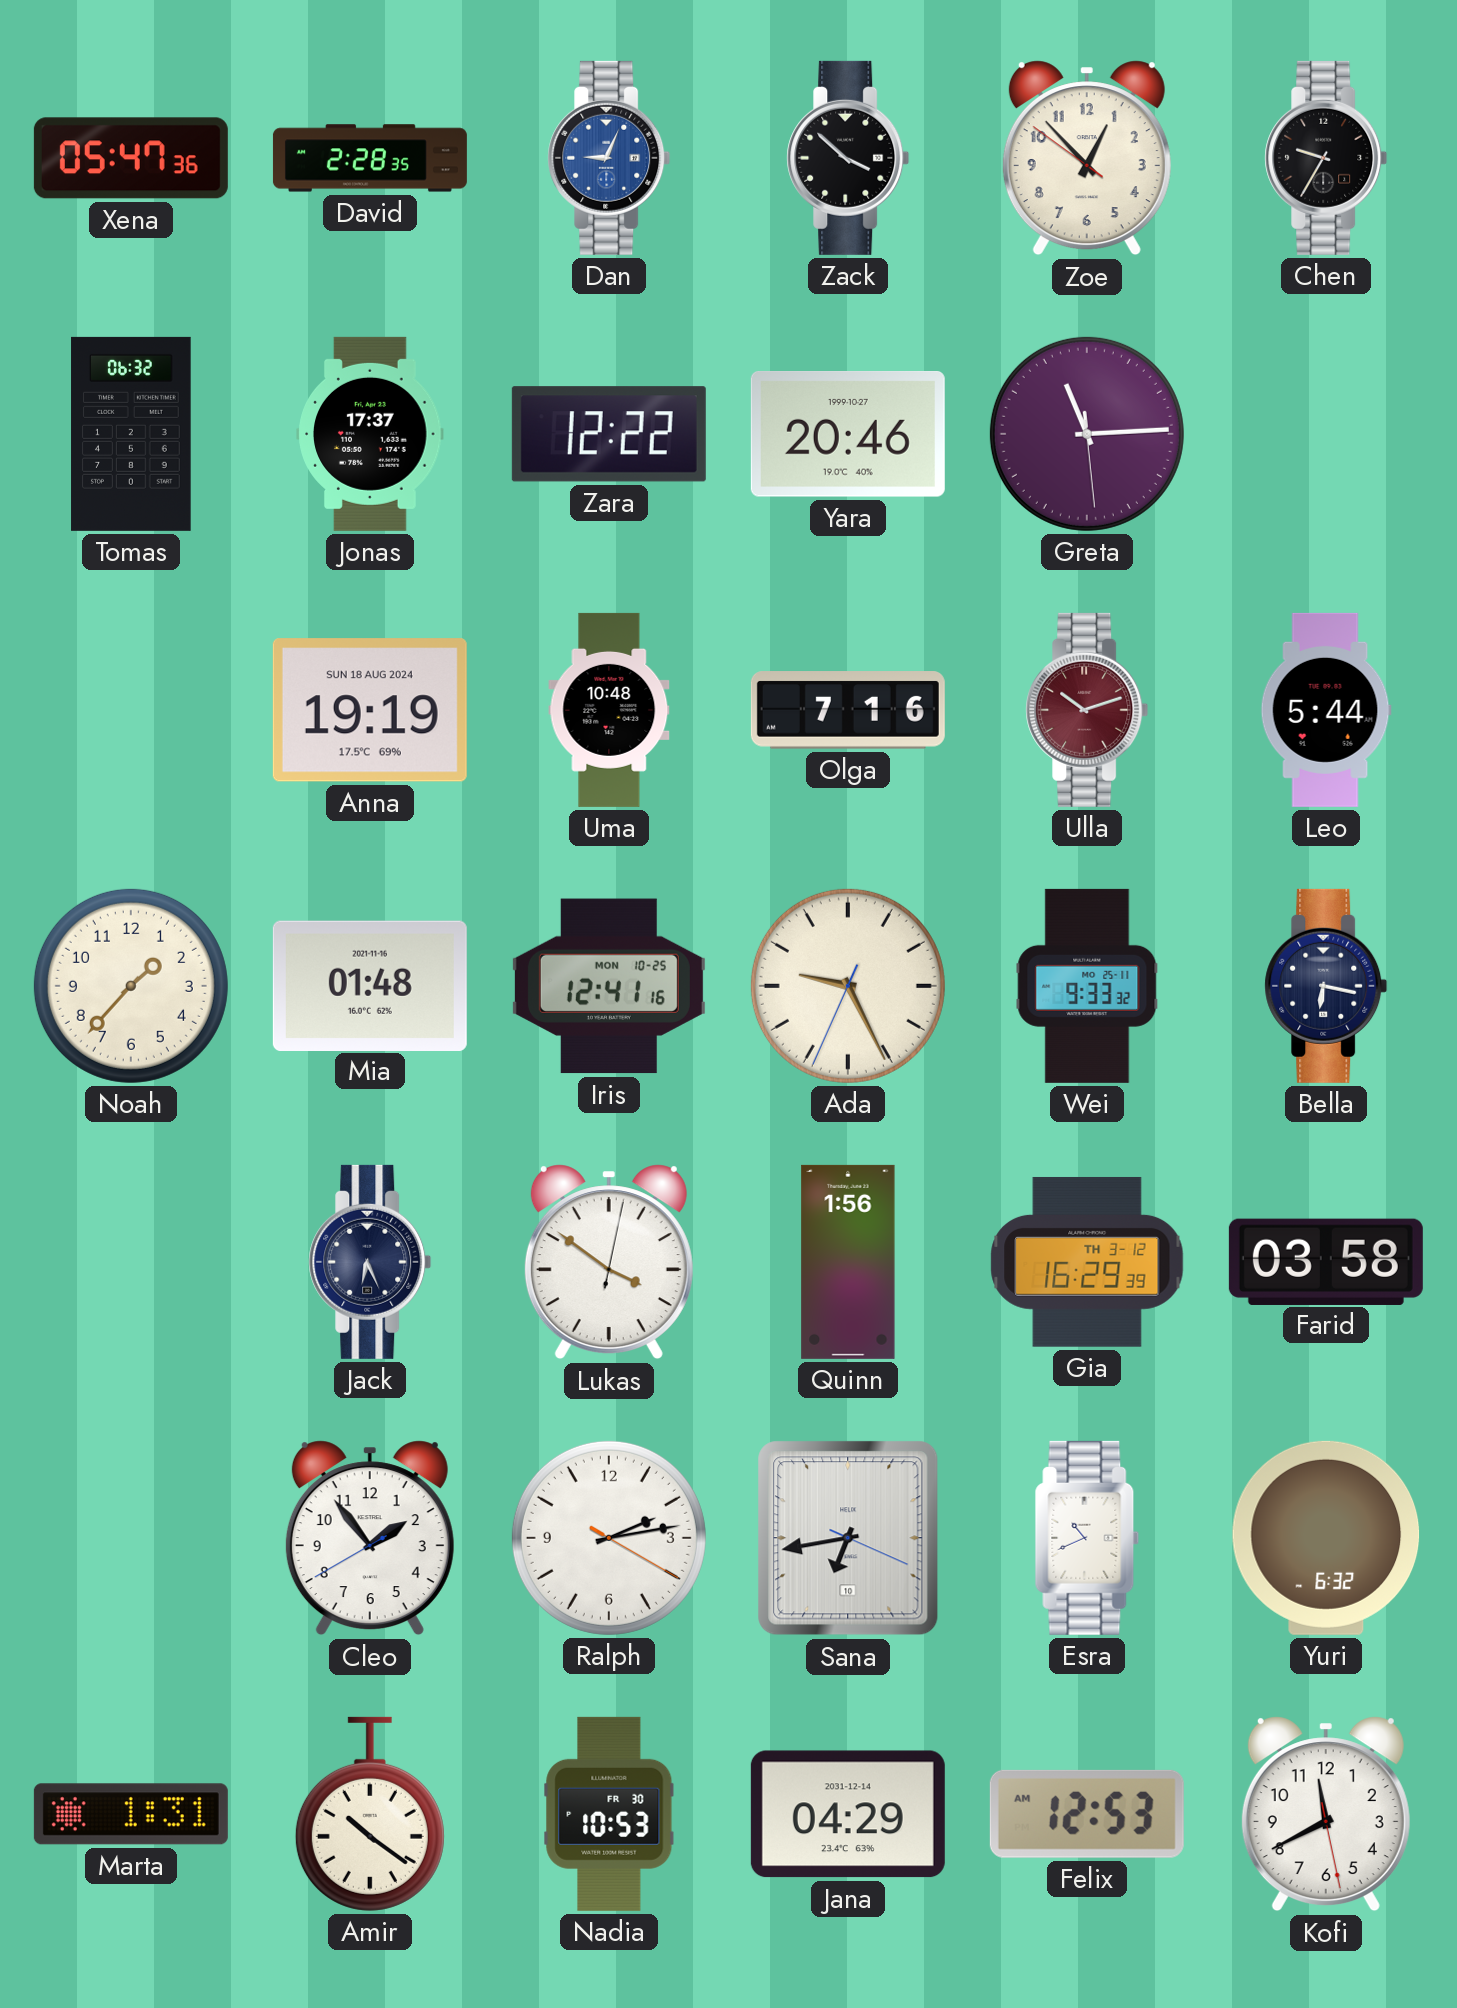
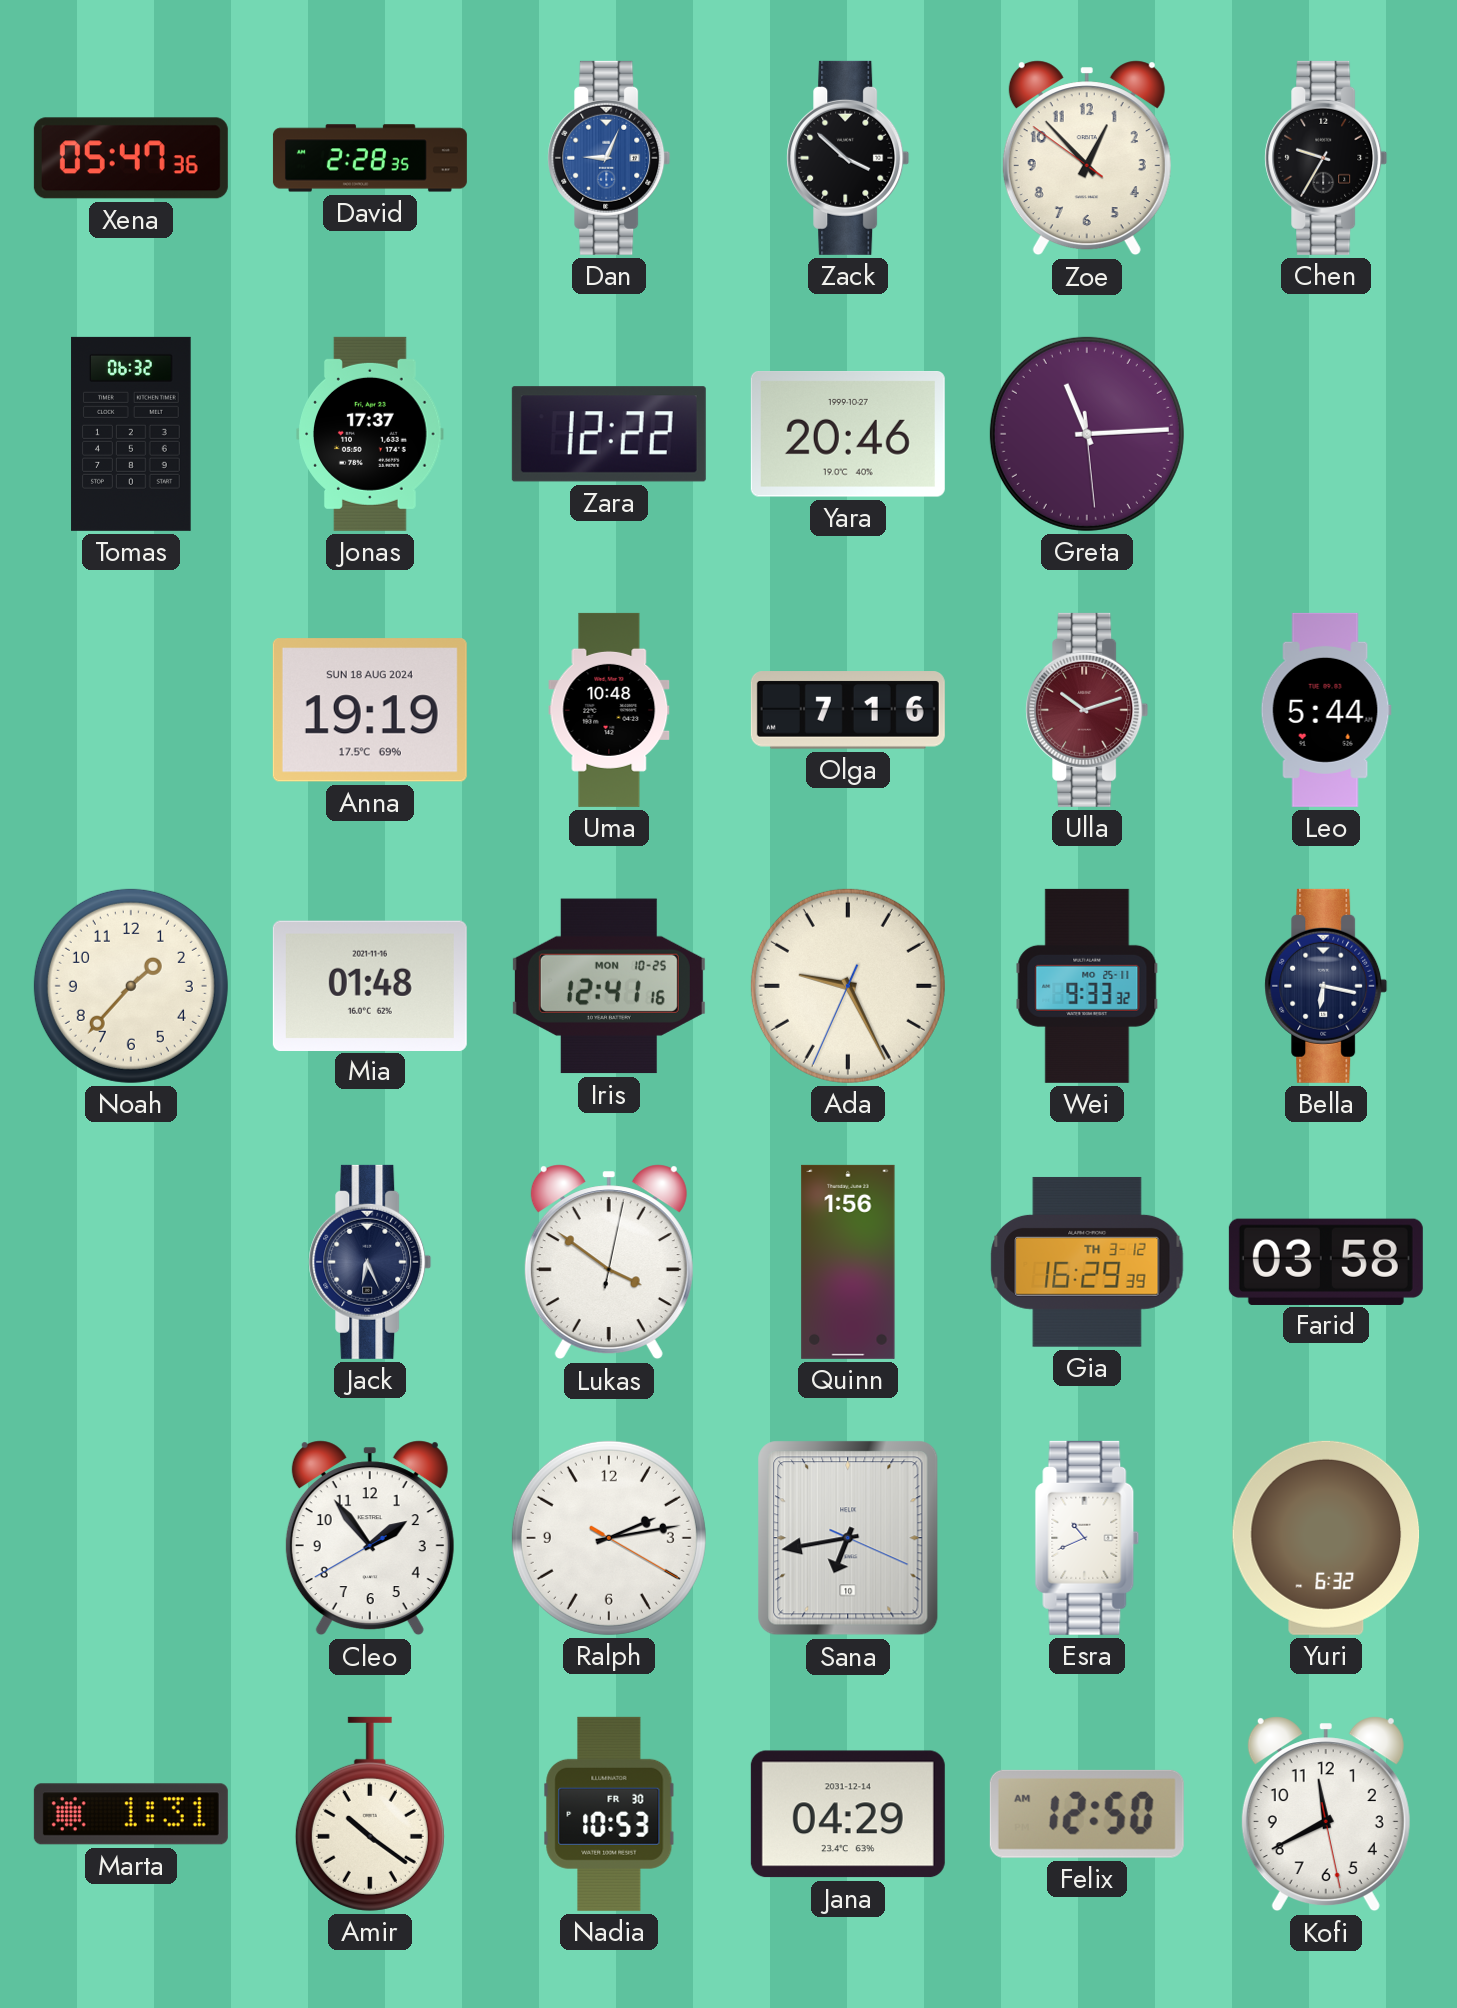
Felix: 12:53 -> 12:50 (1087, 1814)
